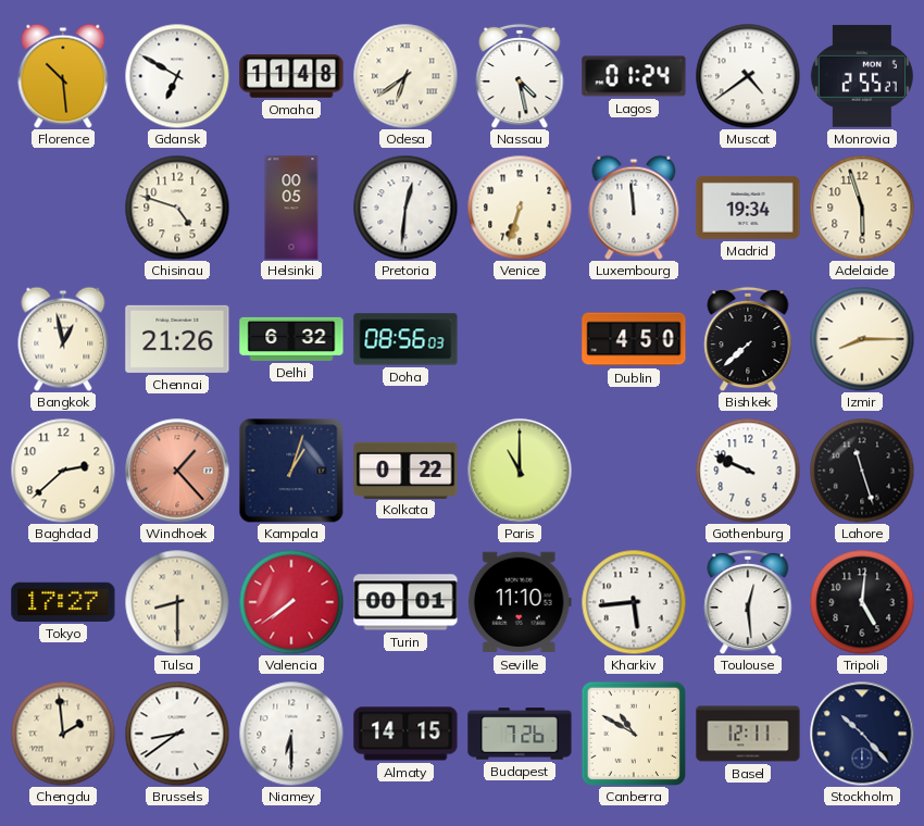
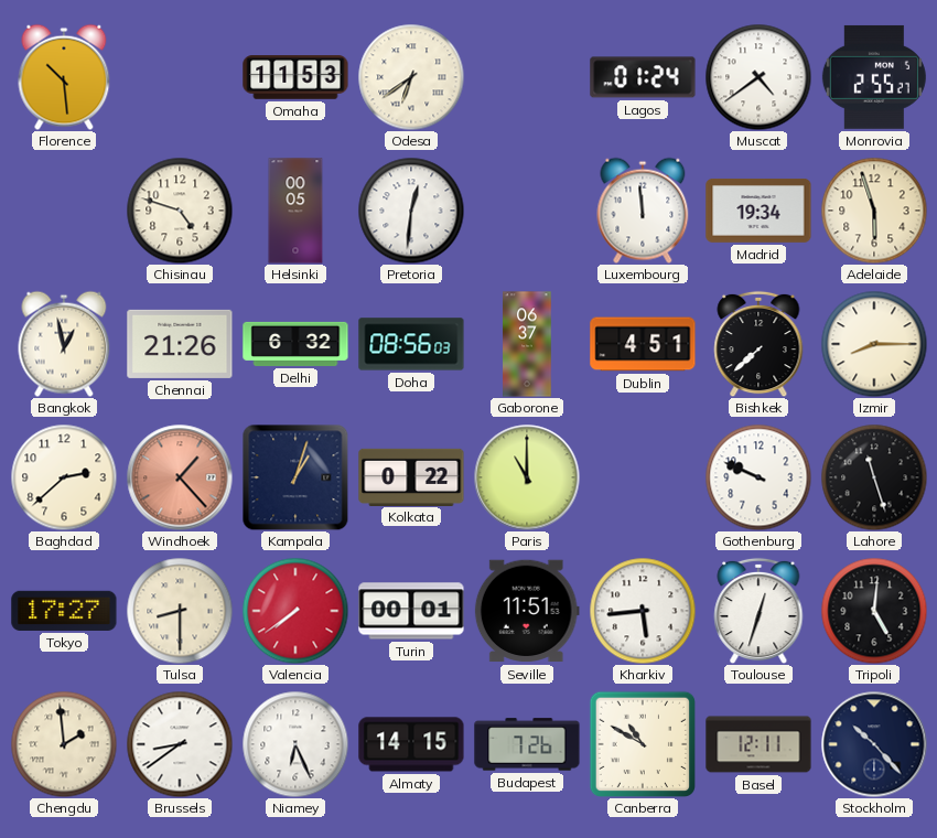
Gdansk: 6:50 -> none (177, 76)
Omaha: 11:48 -> 11:53 (295, 77)
Nassau: 4:28 -> none (520, 76)
Venice: 6:33 -> none (520, 208)
Gaborone: none -> 06:37 (527, 344)
Dublin: 4:50 -> 4:51 (643, 344)
Seville: 11:10 -> 11:51 (527, 611)
Toulouse: 12:29 -> 12:33 (758, 611)
Niamey: 6:30 -> 6:26 (295, 744)
